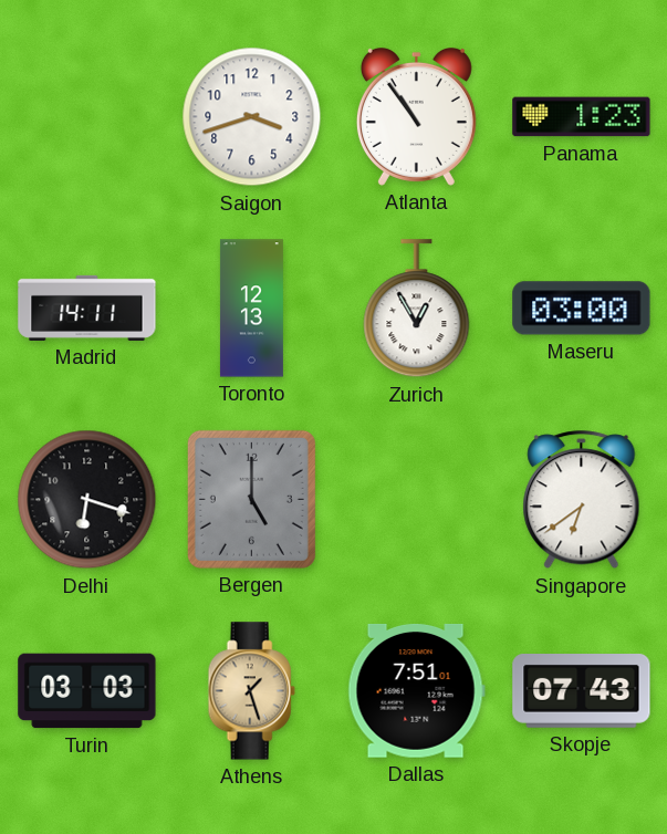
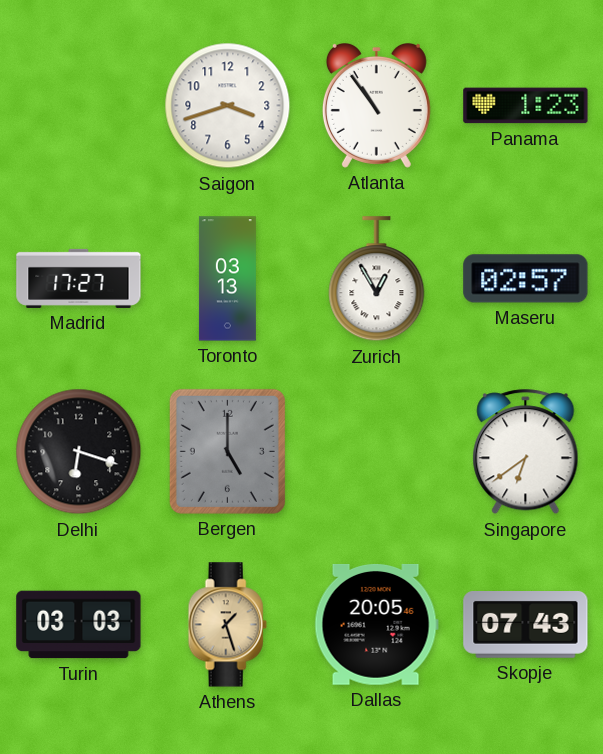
Madrid: 14:11 -> 17:27 (79, 278)
Toronto: 12:13 -> 03:13 (227, 279)
Maseru: 03:00 -> 02:57 (526, 279)
Dallas: 7:51 -> 20:05 (376, 625)
